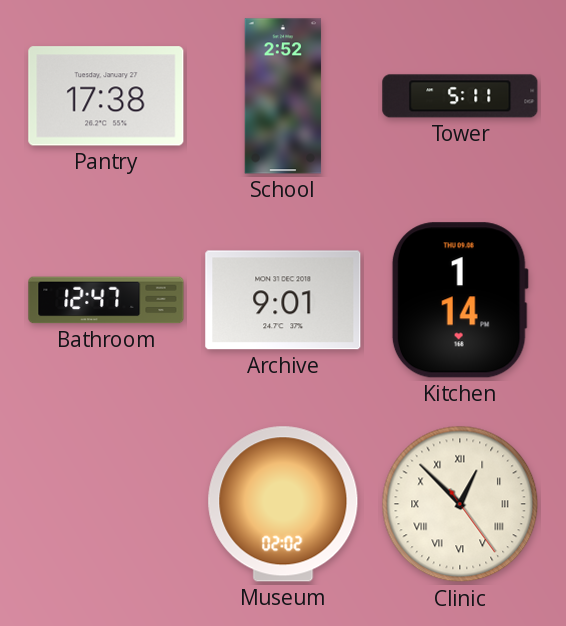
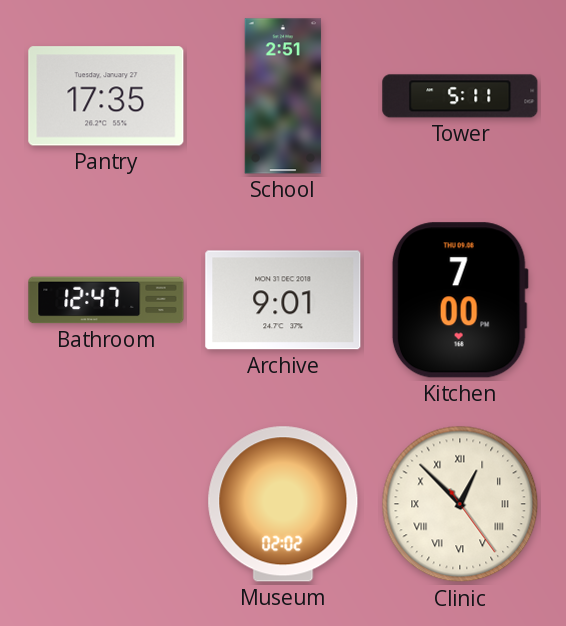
Pantry: 17:38 -> 17:35 (106, 96)
School: 2:52 -> 2:51 (283, 96)
Kitchen: 1:14 -> 7:00 (460, 300)
